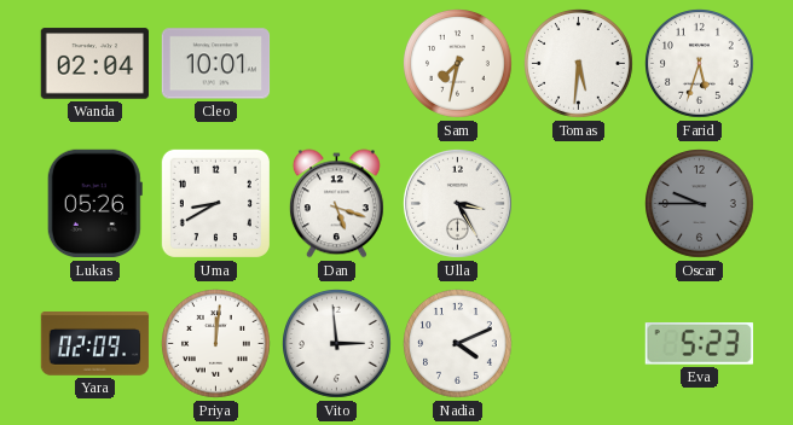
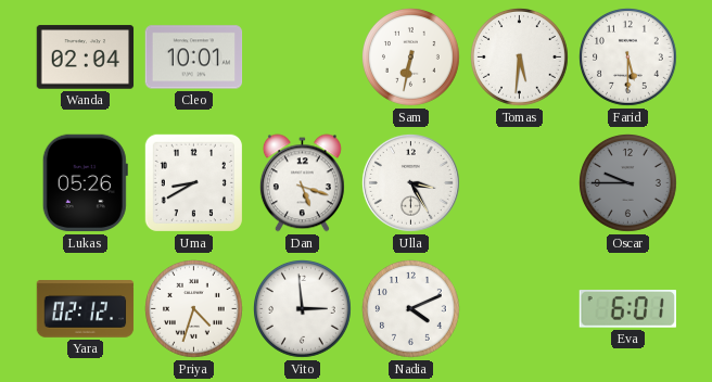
Sam: 7:32 -> 6:32 (411, 58)
Farid: 5:33 -> 5:30 (628, 58)
Yara: 02:09 -> 02:12 (86, 309)
Priya: 12:01 -> 4:33 (194, 309)
Eva: 5:23 -> 6:01 (627, 309)
